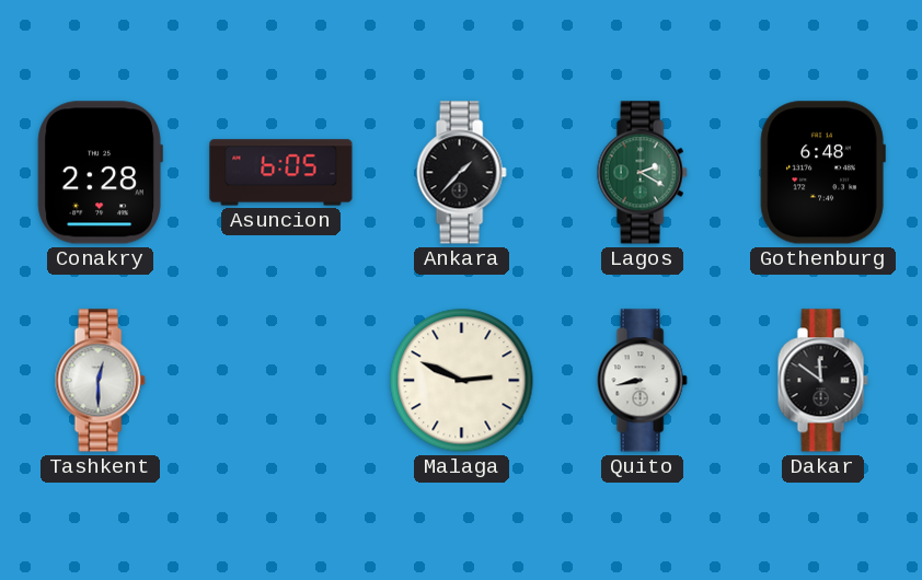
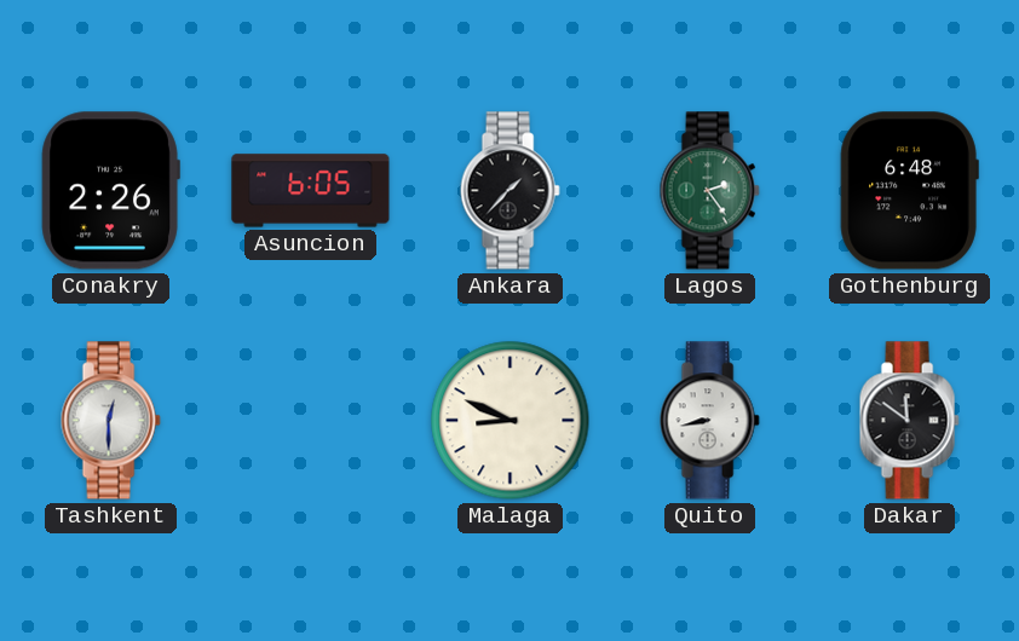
Conakry: 2:28 -> 2:26 (110, 191)
Lagos: 2:20 -> 2:24 (709, 191)
Malaga: 2:49 -> 8:49 (511, 421)
